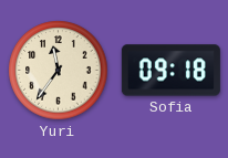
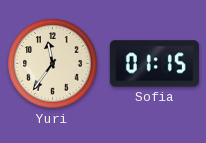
Sofia: 09:18 -> 01:15 (154, 64)
